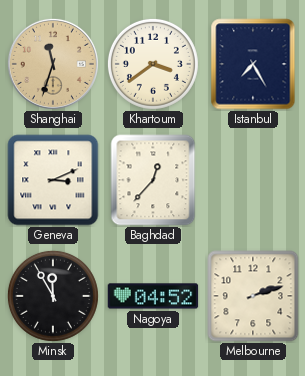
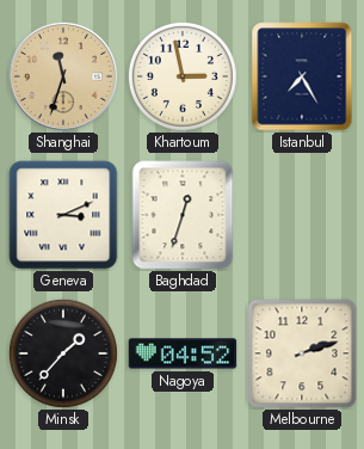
Khartoum: 3:39 -> 2:58 (183, 76)
Baghdad: 12:37 -> 12:33 (183, 215)
Minsk: 11:55 -> 1:37 (63, 353)
